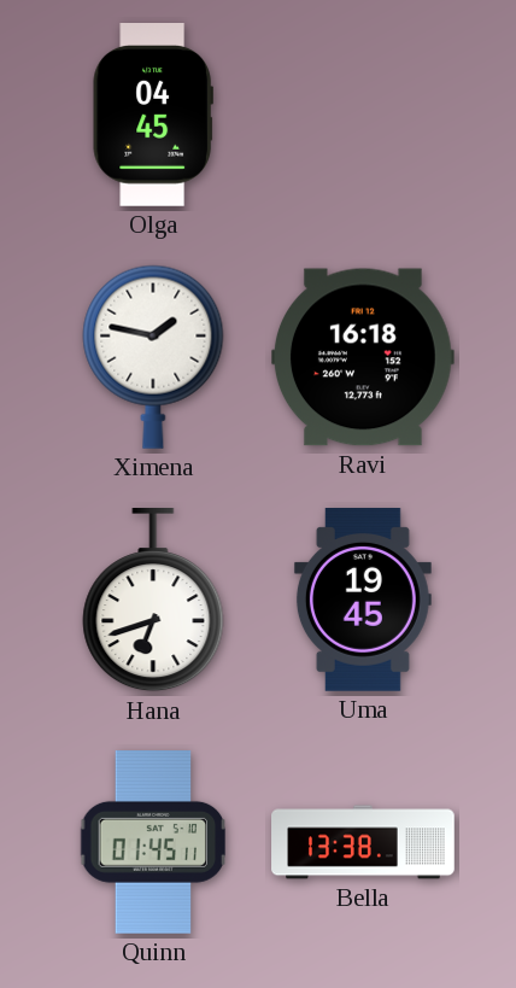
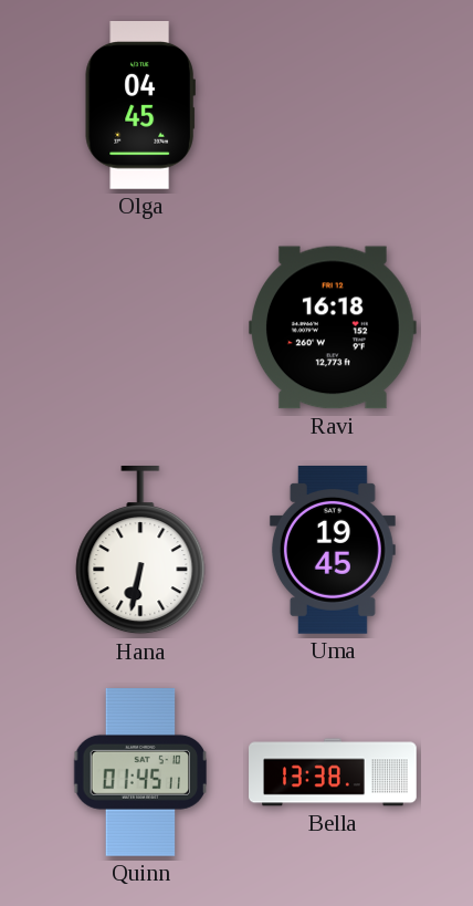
Ximena: 1:47 -> none (153, 357)
Hana: 6:42 -> 6:32 (140, 551)
